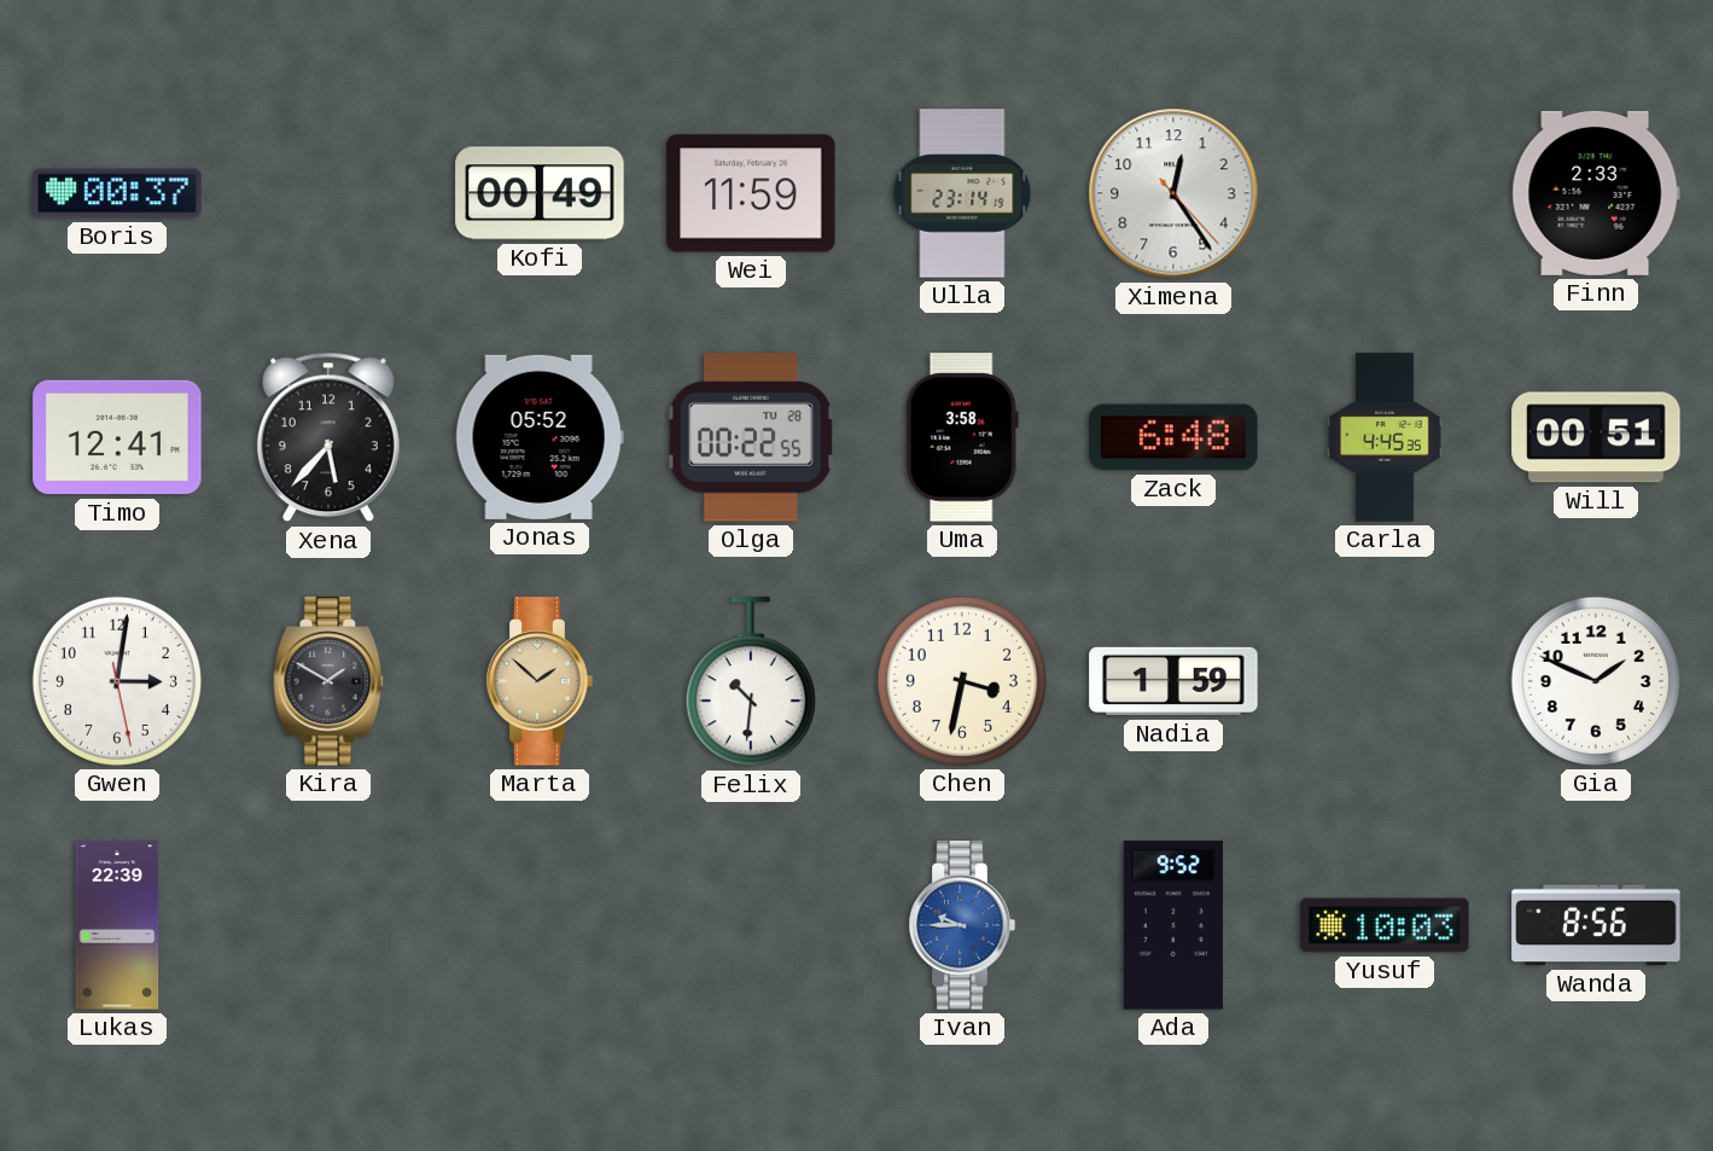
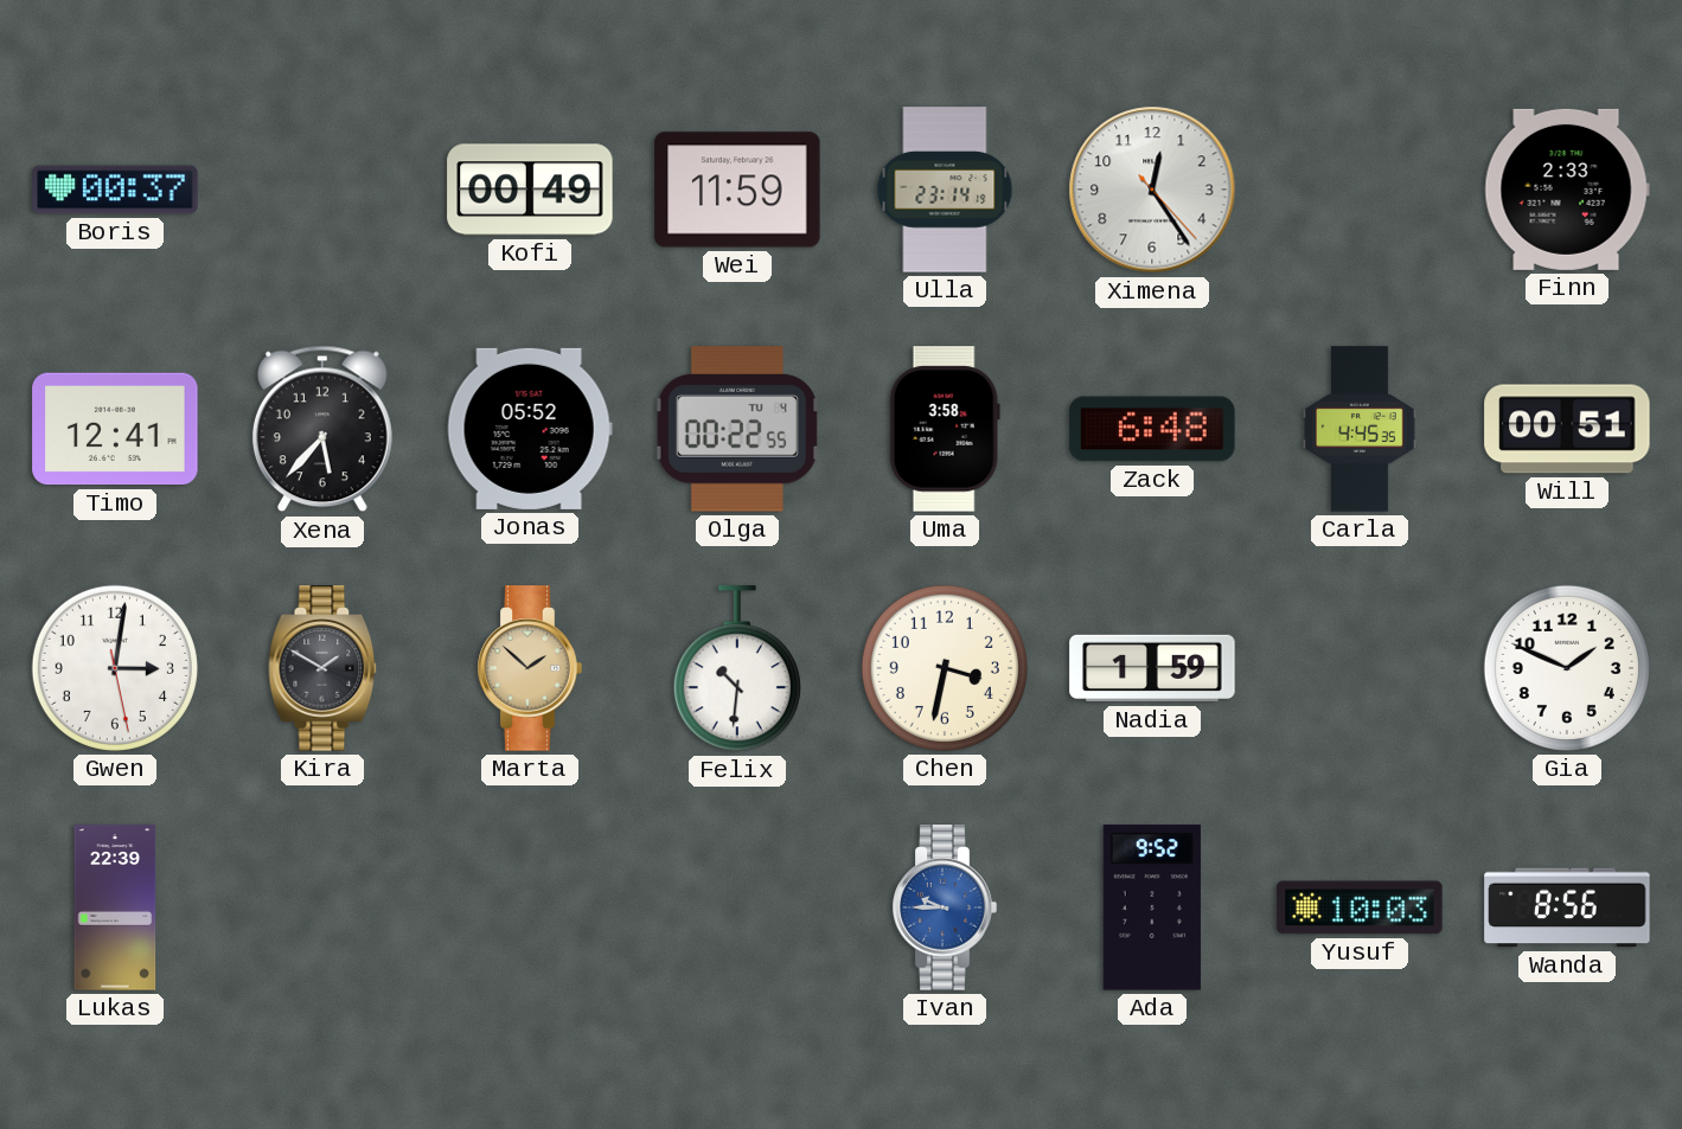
Olga date: TU 28 -> TU 4 (737, 429)
